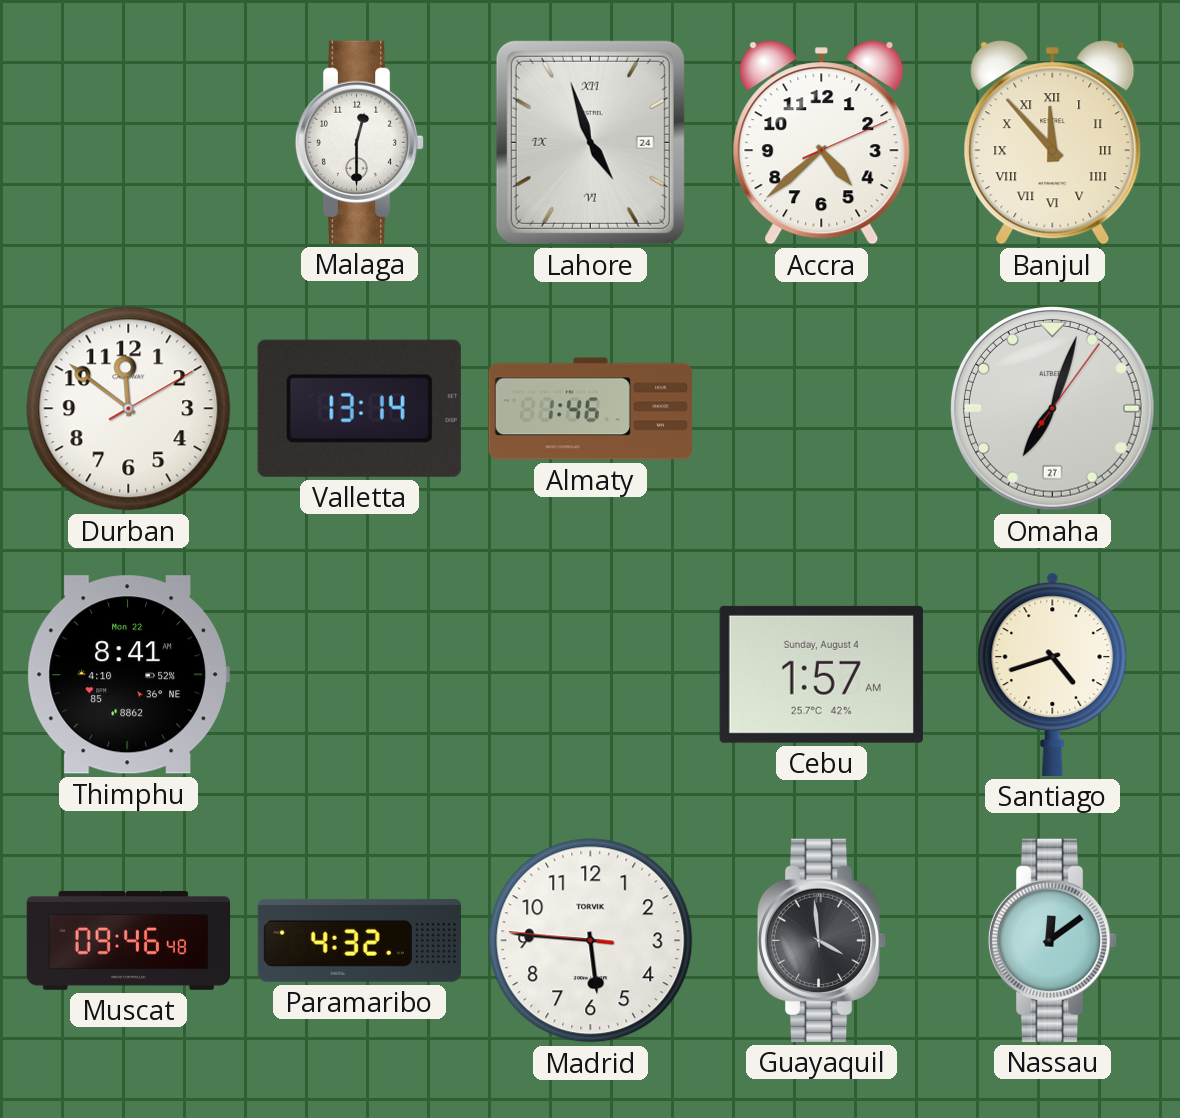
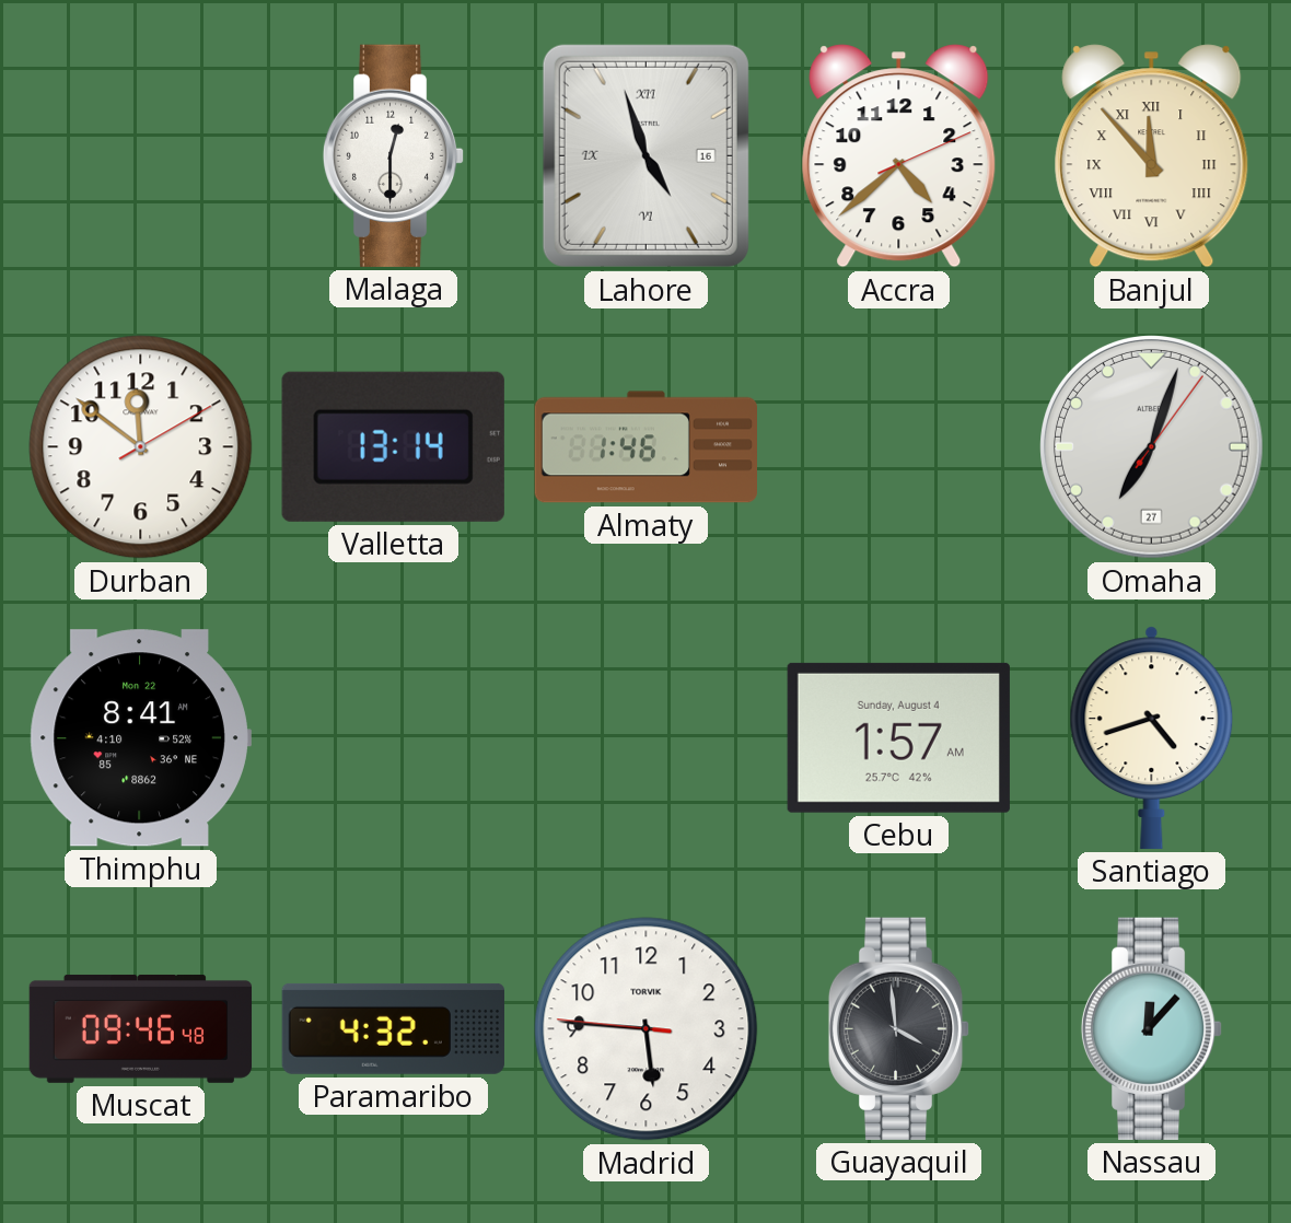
Lahore date: 24 -> 16 (645, 155)
Nassau: 12:09 -> 12:07 (1152, 1028)
